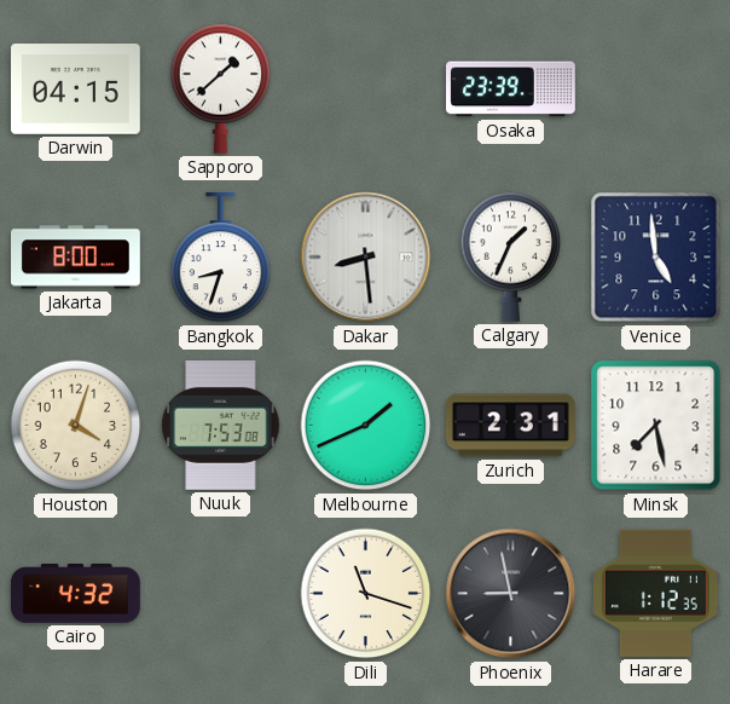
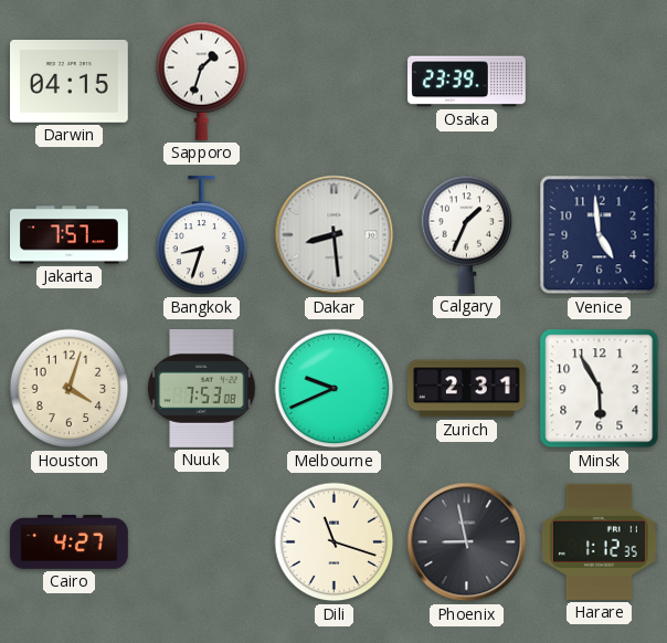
Sapporo: 1:38 -> 1:33 (202, 81)
Jakarta: 8:00 -> 7:57 (70, 235)
Melbourne: 1:41 -> 9:41 (335, 389)
Minsk: 7:28 -> 5:55 (600, 389)
Cairo: 4:32 -> 4:27 (70, 542)
